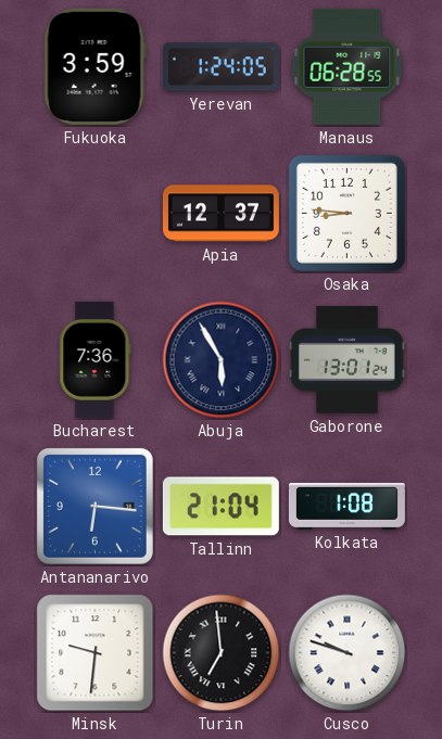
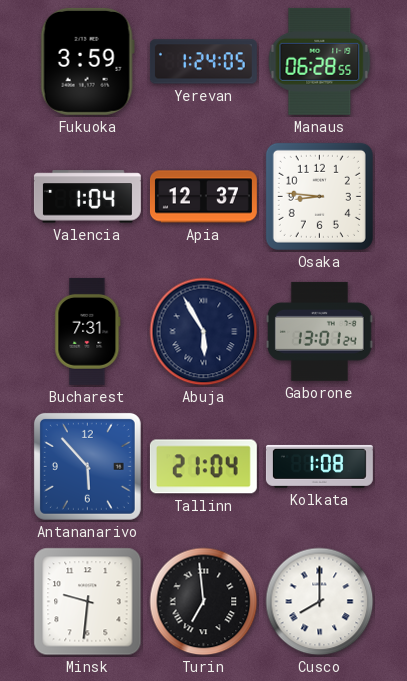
Valencia: none -> 1:04 (87, 197)
Bucharest: 7:36 -> 7:31 (88, 331)
Antananarivo: 6:16 -> 5:53 (87, 466)
Cusco: 9:48 -> 8:00 (320, 602)
